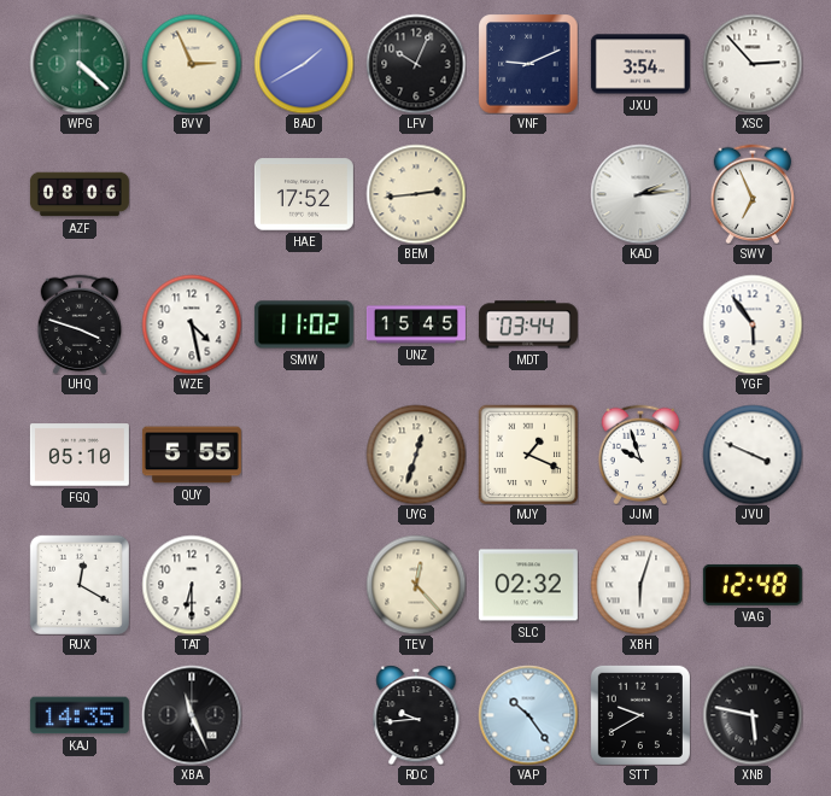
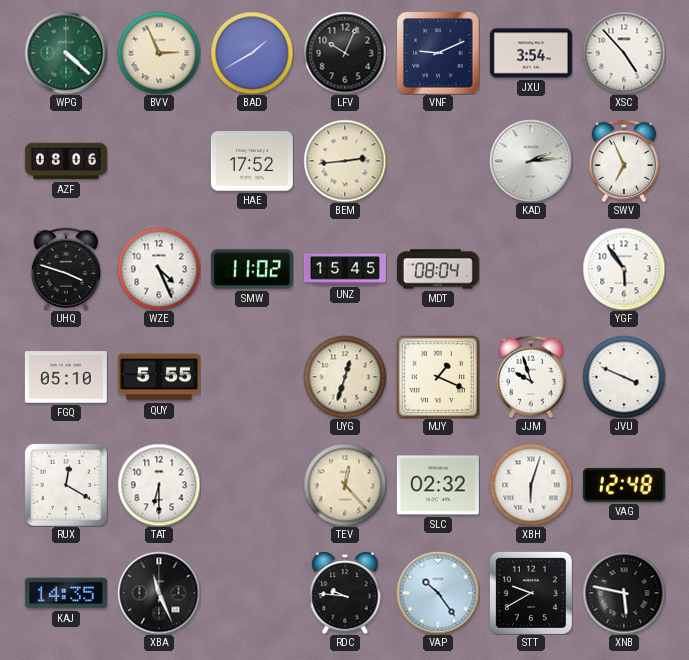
XSC: 2:53 -> 4:53 (624, 53)
WZE: 4:28 -> 4:26 (159, 269)
MDT: 03:44 -> 08:04 (438, 269)
RDC: 9:44 -> 9:46 (345, 593)
